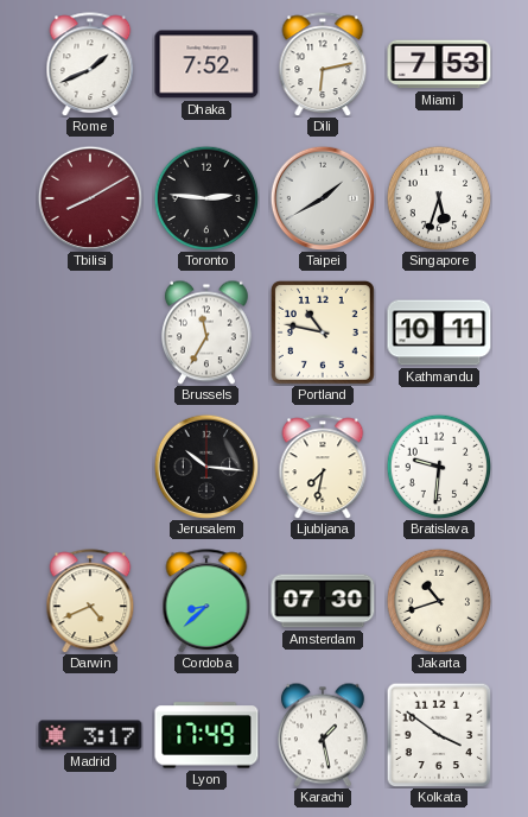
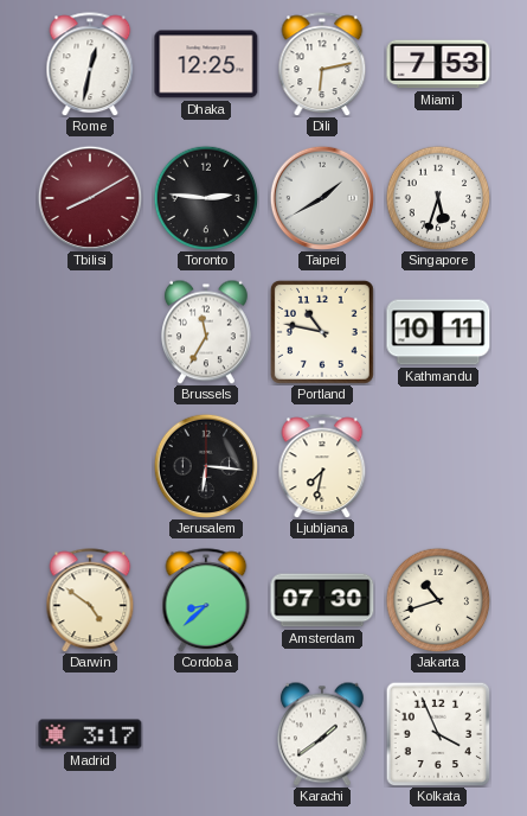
Rome: 1:41 -> 12:32 (90, 64)
Dhaka: 7:52 -> 12:25 (206, 64)
Jerusalem: 10:16 -> 6:16 (205, 465)
Bratislava: 9:31 -> none (439, 467)
Darwin: 4:41 -> 4:51 (90, 600)
Lyon: 17:49 -> none (206, 735)
Karachi: 1:28 -> 1:39 (322, 734)
Kolkata: 3:51 -> 3:56 (438, 734)
